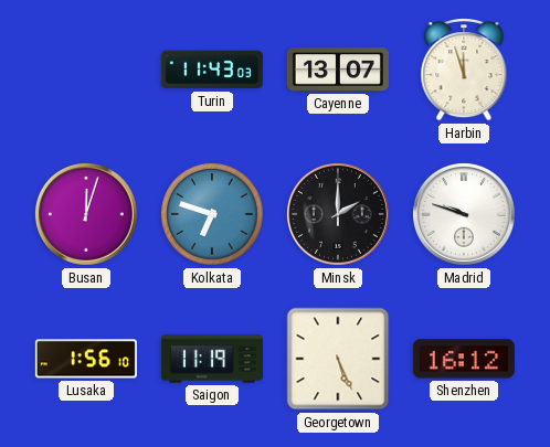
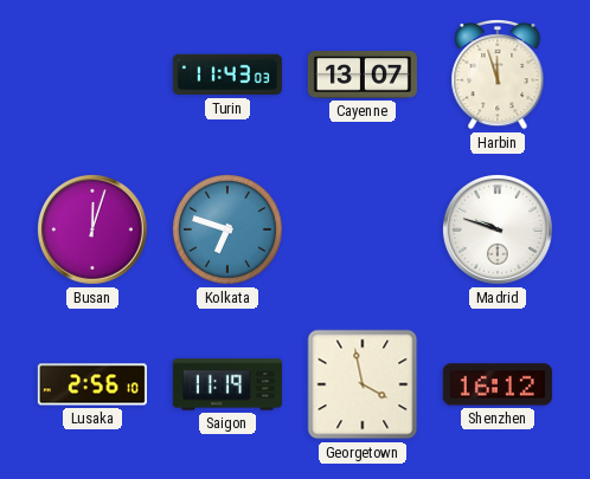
Minsk: 2:00 -> none (338, 214)
Lusaka: 1:56 -> 2:56 (92, 384)
Georgetown: 5:26 -> 3:58 (363, 384)
